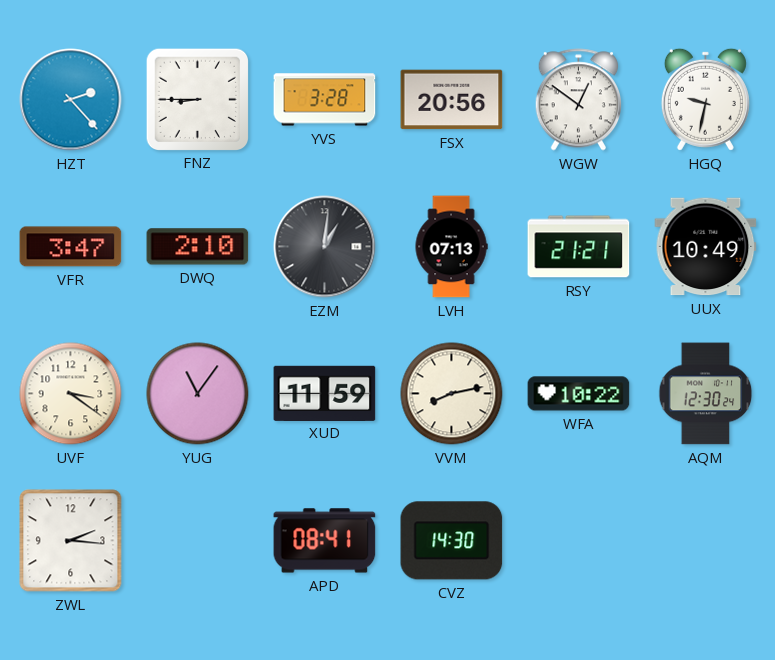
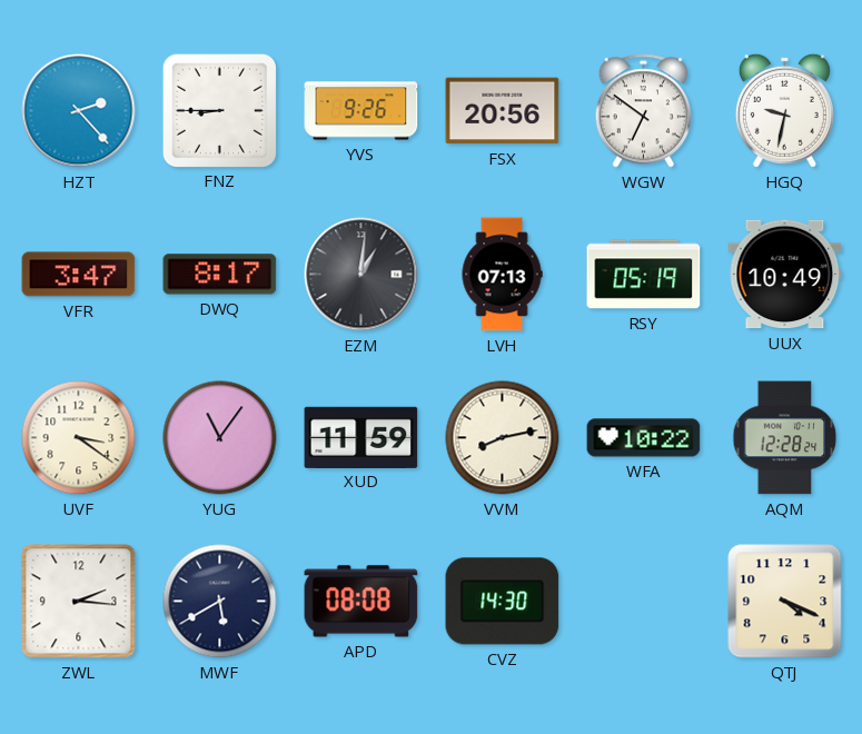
YVS: 3:28 -> 9:26 (361, 111)
WGW: 12:51 -> 6:51 (643, 111)
DWQ: 2:10 -> 8:17 (220, 275)
RSY: 21:21 -> 05:19 (644, 275)
AQM: 12:30 -> 12:28 (785, 438)
MWF: none -> 5:40 (220, 602)
APD: 08:41 -> 08:08 (361, 602)
QTJ: none -> 4:19 (785, 602)
